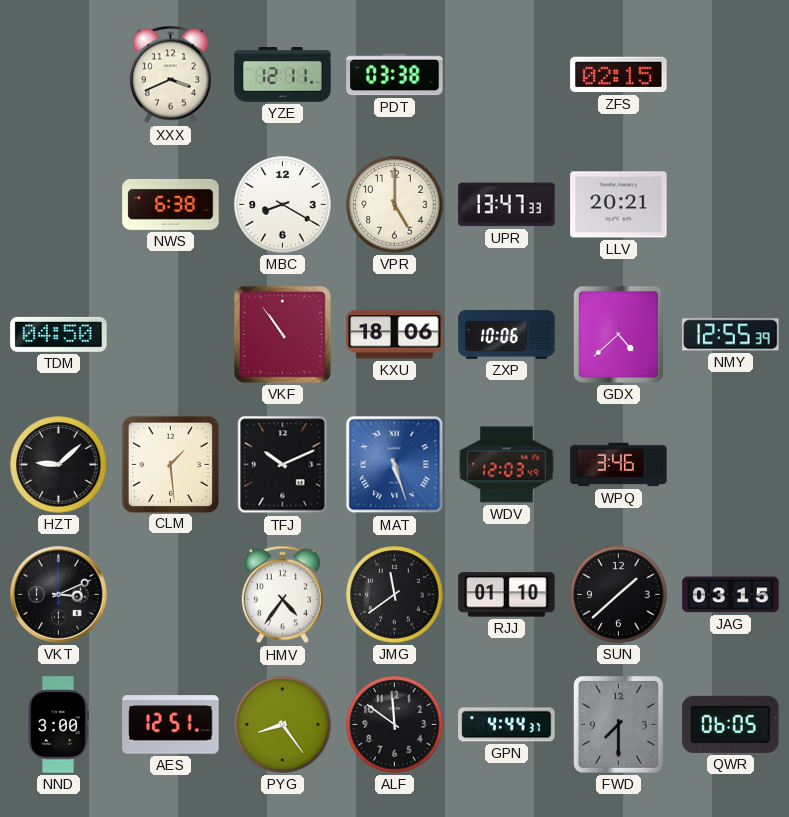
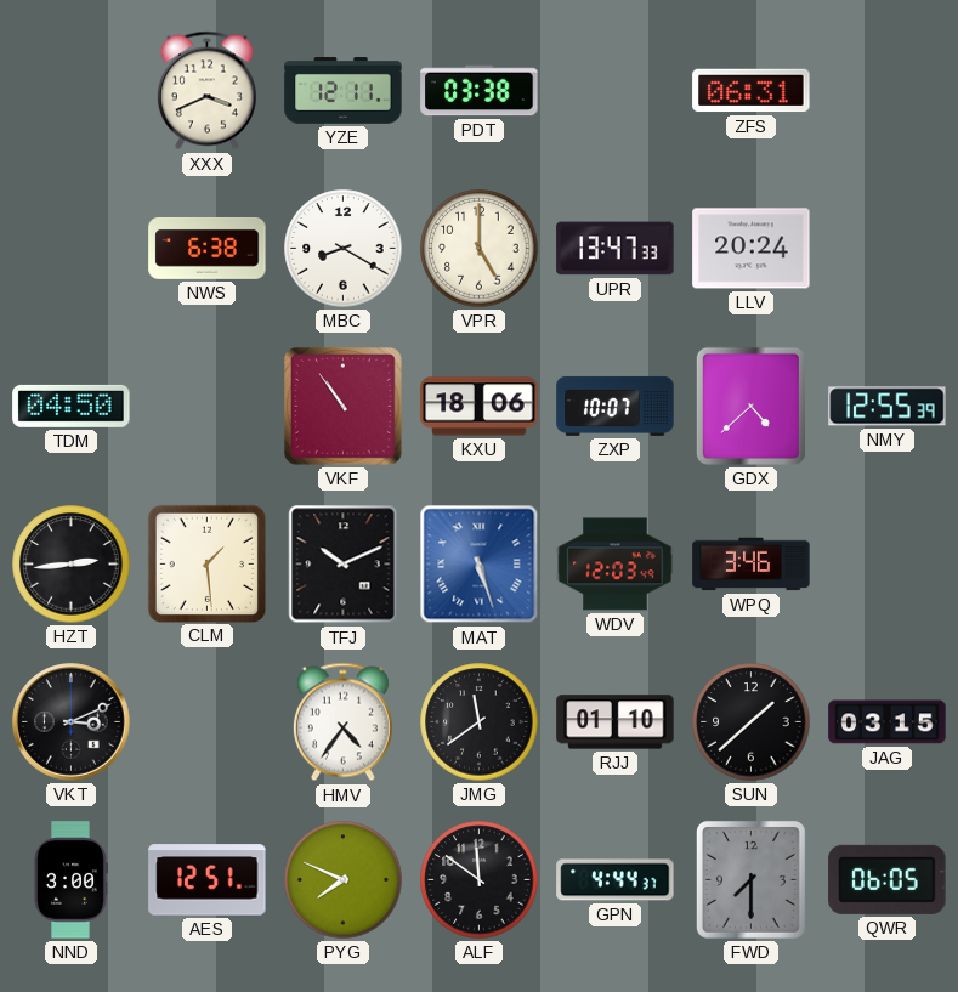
ZFS: 02:15 -> 06:31 (752, 91)
LLV: 20:21 -> 20:24 (752, 249)
ZXP: 10:06 -> 10:07 (616, 406)
HZT: 9:08 -> 2:44 (72, 565)
PYG: 8:24 -> 7:49 (344, 880)
